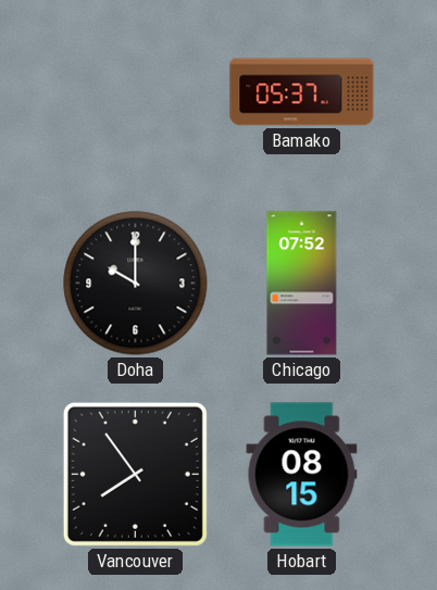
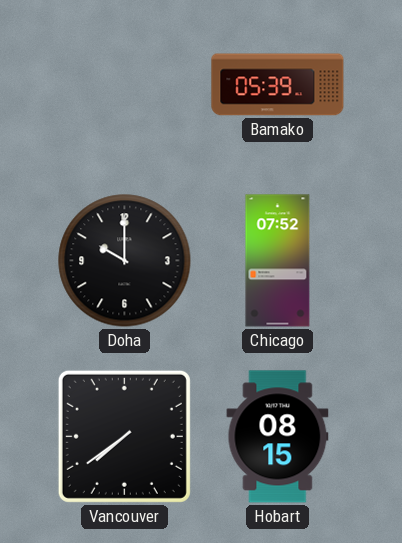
Bamako: 05:37 -> 05:39 (278, 85)
Vancouver: 7:54 -> 7:39 (124, 436)
